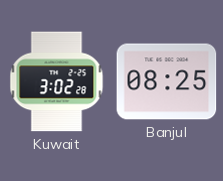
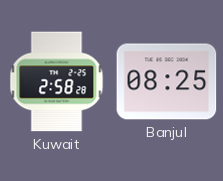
Kuwait: 3:02 -> 2:58 (57, 82)
